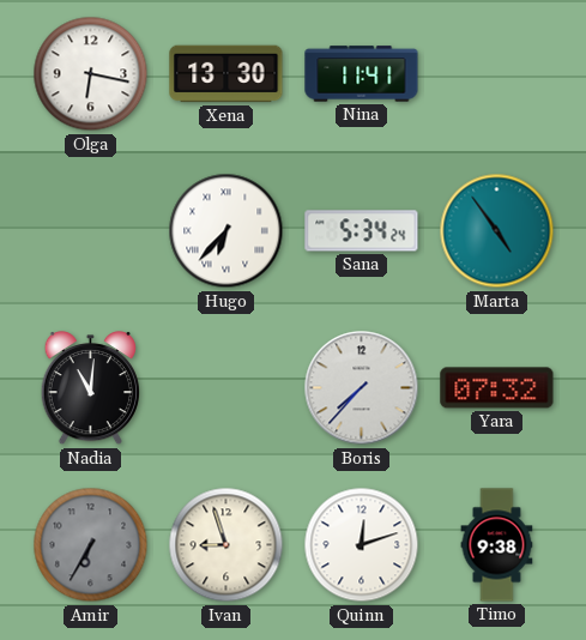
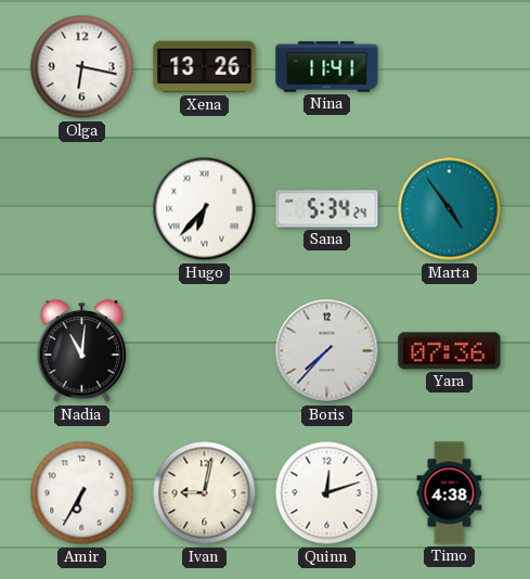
Xena: 13:30 -> 13:26 (205, 67)
Yara: 07:32 -> 07:36 (450, 351)
Amir dial: grey -> white (82, 493)
Ivan: 8:57 -> 9:02 (205, 493)
Timo: 9:38 -> 4:38 (450, 493)
